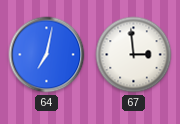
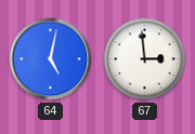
64: 7:02 -> 5:02 (51, 59)
